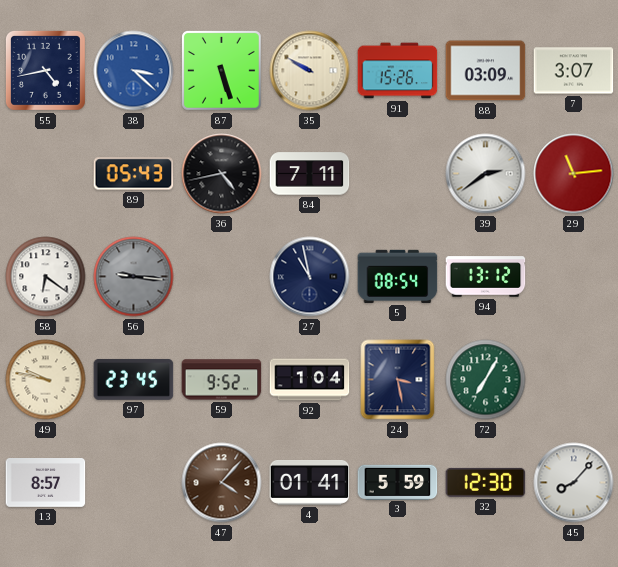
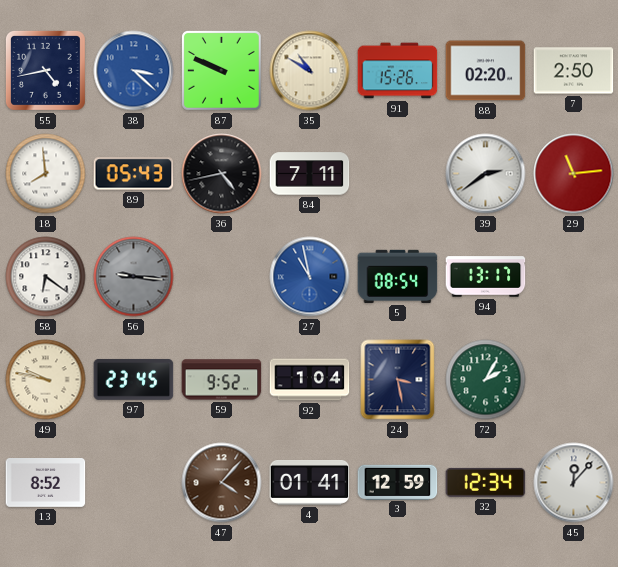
87: 5:27 -> 9:49 (222, 71)
35: 9:50 -> 10:50 (310, 71)
88: 03:09 -> 02:20 (486, 71)
7: 3:07 -> 2:50 (574, 71)
18: none -> 7:59 (46, 174)
27 dial: navy -> blue (310, 277)
94: 13:12 -> 13:17 (486, 277)
72: 7:05 -> 2:05 (486, 380)
13: 8:57 -> 8:52 (46, 483)
3: 5:59 -> 12:59 (398, 482)
32: 12:30 -> 12:34 (486, 482)
45: 8:07 -> 12:07 (574, 483)
